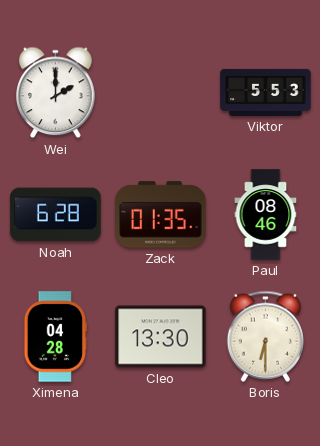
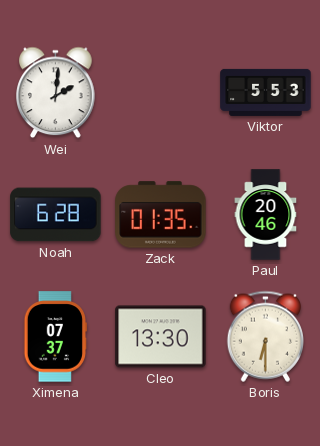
Wei: 2:00 -> 2:01 (56, 93)
Paul: 08:46 -> 20:46 (266, 215)
Ximena: 04:28 -> 07:37 (55, 337)
